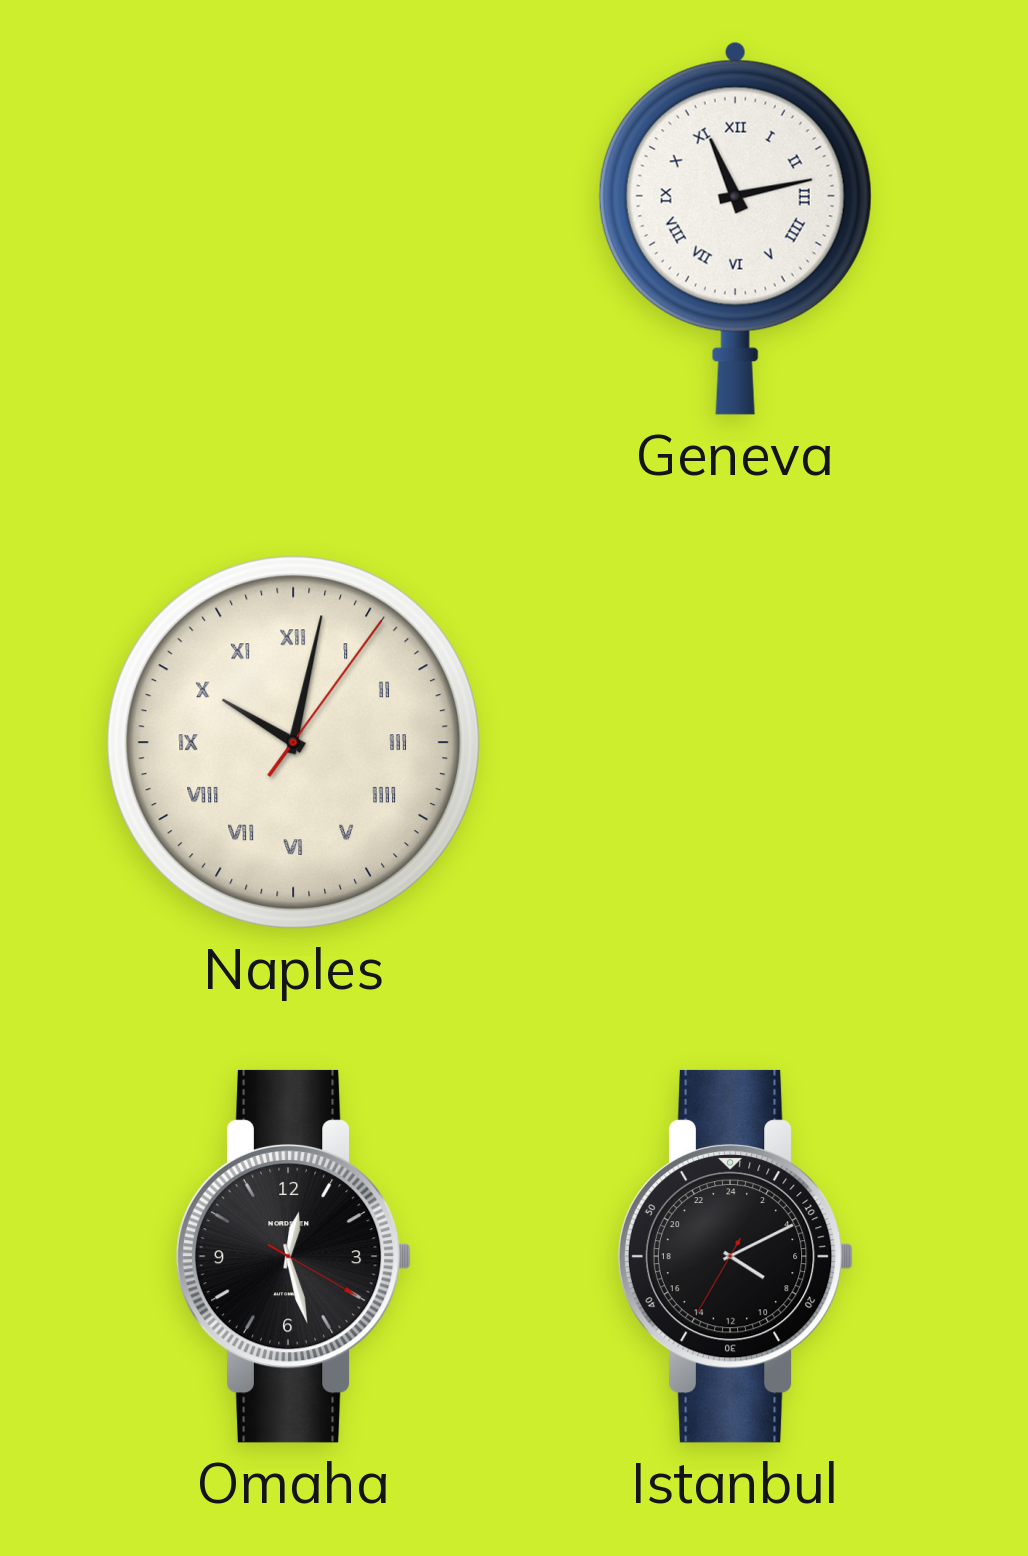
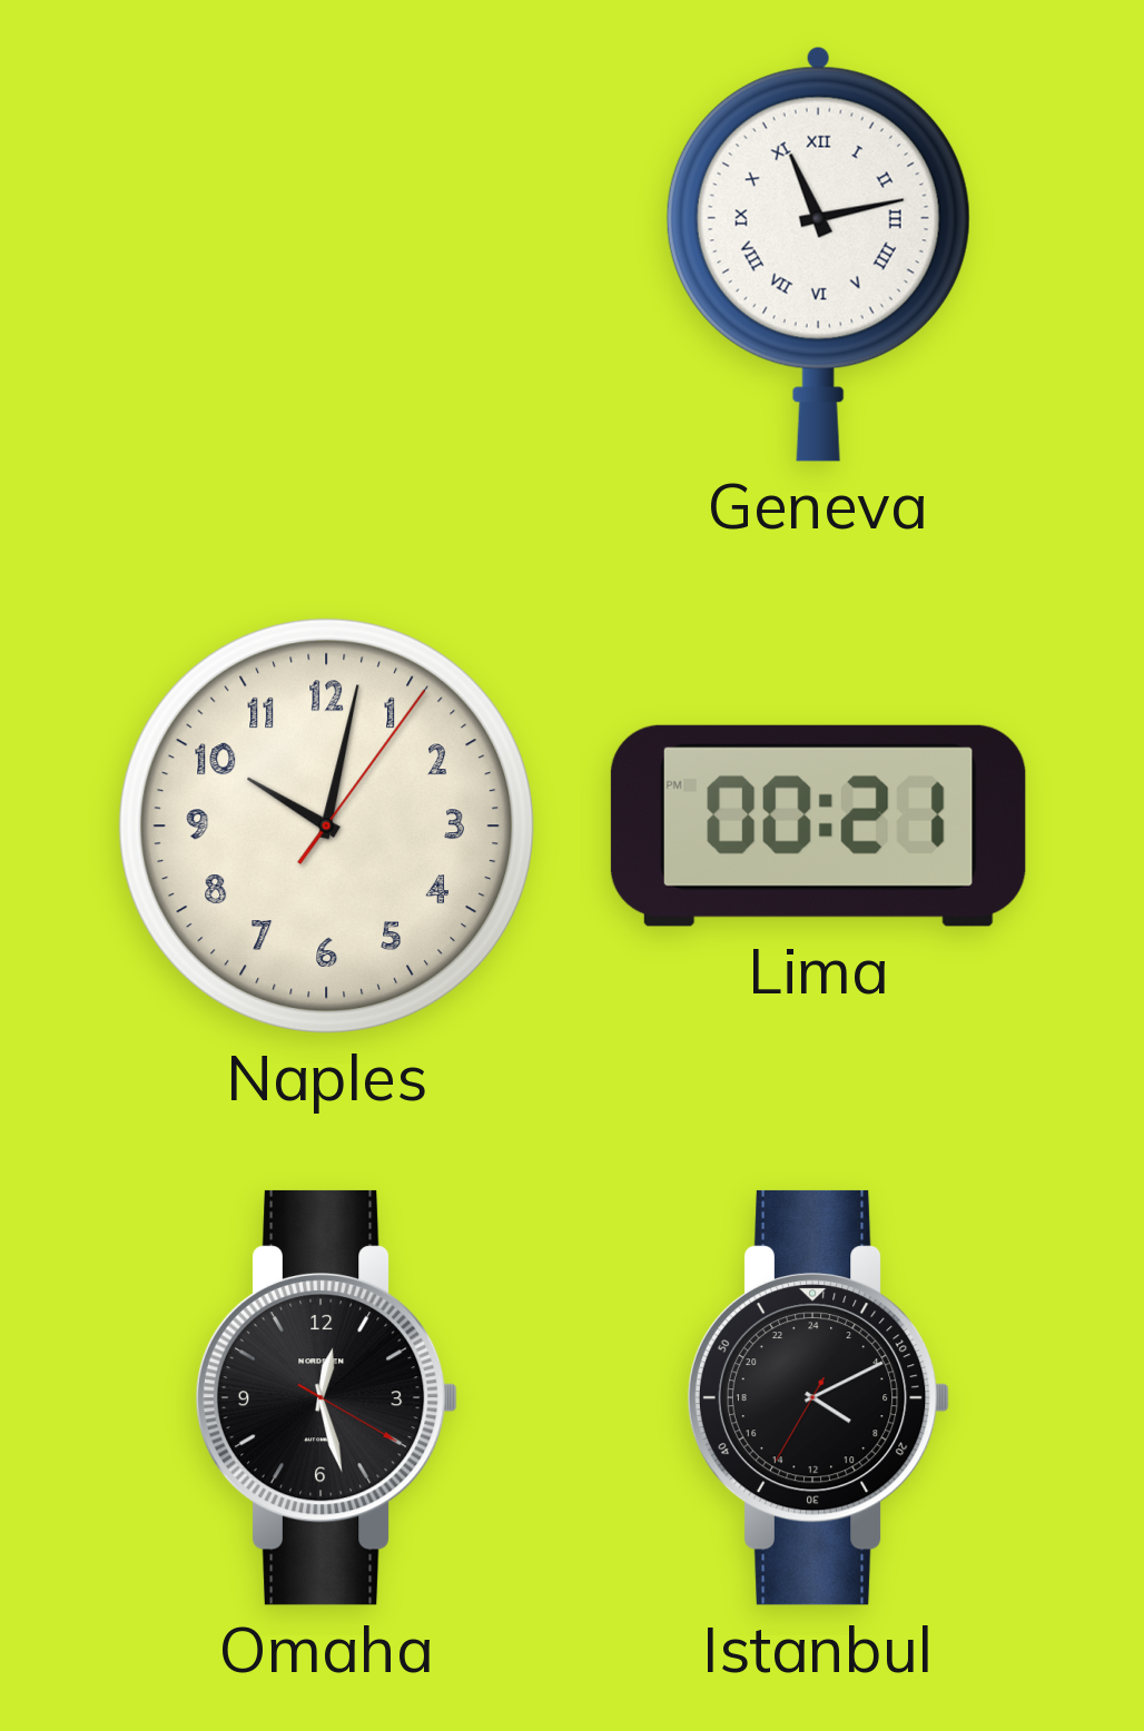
Naples numerals: Roman -> Arabic (326, 825)
Lima: none -> 00:21 (818, 825)
